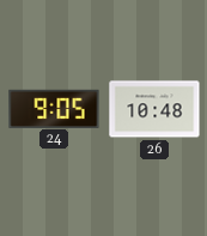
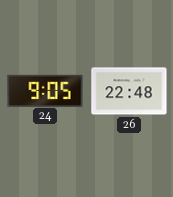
26: 10:48 -> 22:48 (129, 91)
